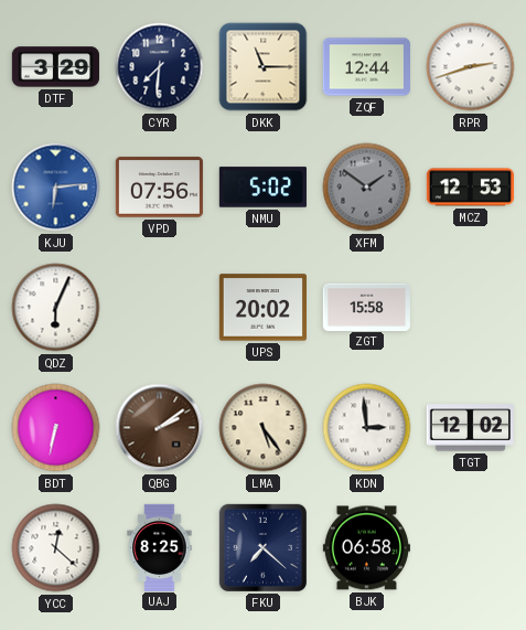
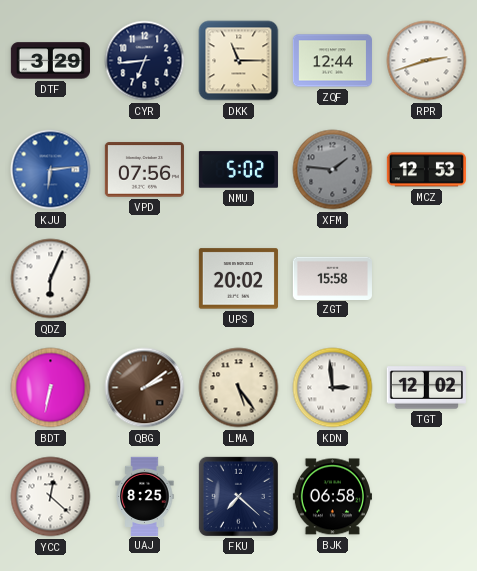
CYR: 7:31 -> 6:44 (145, 61)
XFM: 1:51 -> 1:46 (333, 170)
